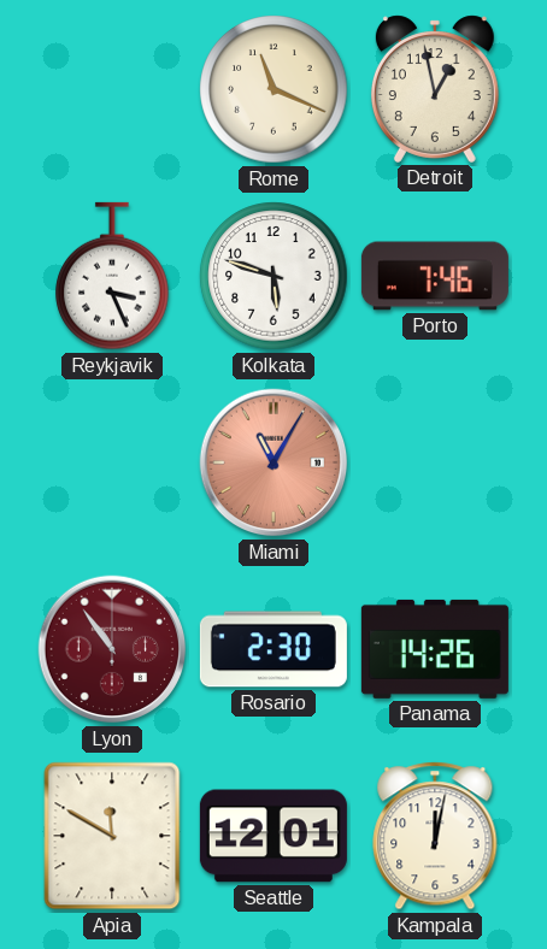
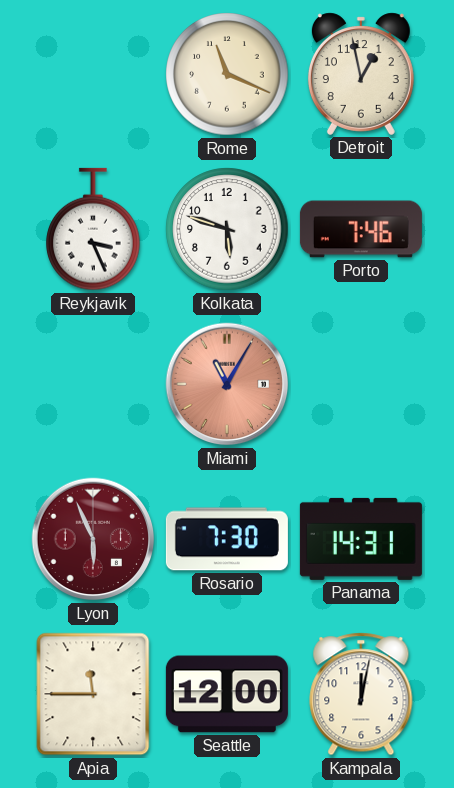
Lyon: 10:54 -> 5:56 (93, 539)
Rosario: 2:30 -> 7:30 (227, 539)
Panama: 14:26 -> 14:31 (361, 539)
Apia: 11:50 -> 11:45 (93, 694)
Seattle: 12:01 -> 12:00 (227, 694)
